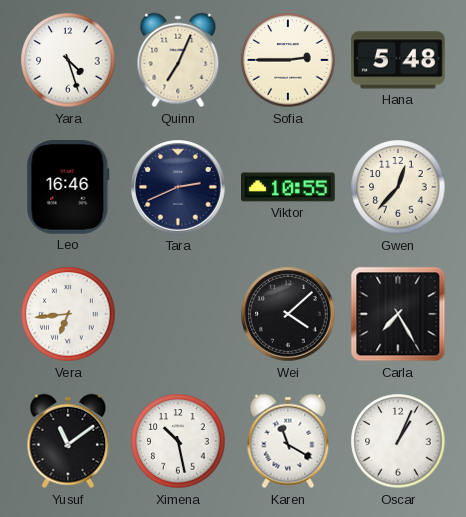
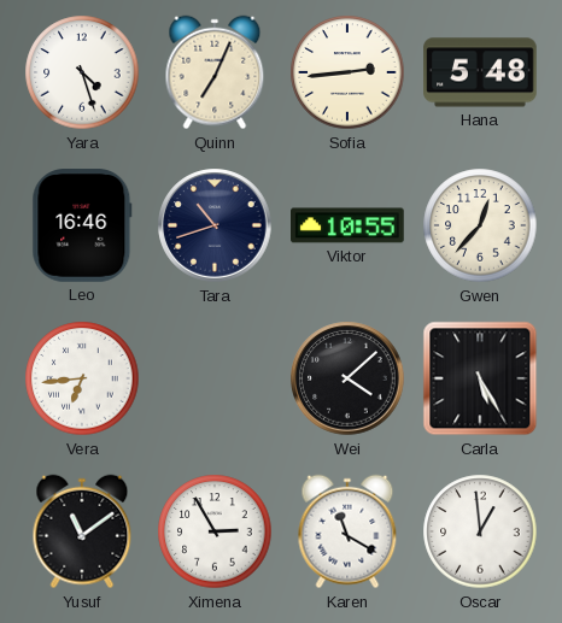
Sofia: 2:45 -> 2:44 (347, 72)
Tara: 2:41 -> 10:42 (215, 225)
Carla: 7:25 -> 5:25 (480, 378)
Ximena: 10:28 -> 2:55 (215, 531)
Oscar: 1:04 -> 12:59 (480, 531)
